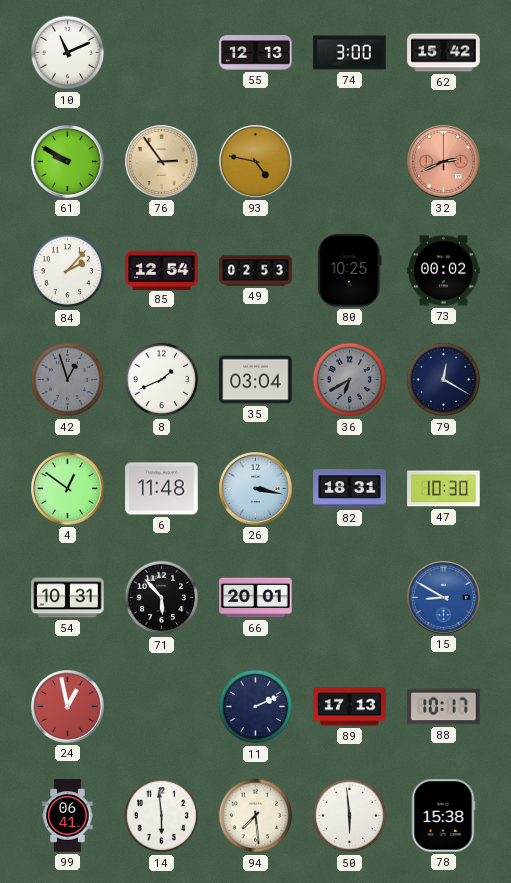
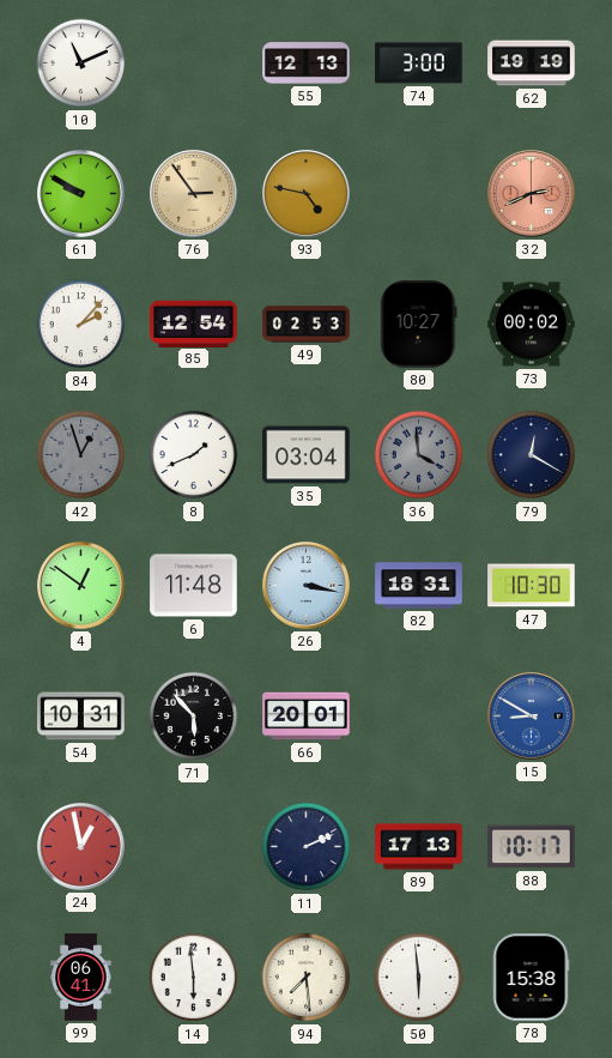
62: 15:42 -> 19:19 (532, 64)
80: 10:25 -> 10:27 (419, 325)
36: 6:40 -> 3:59 (419, 455)
